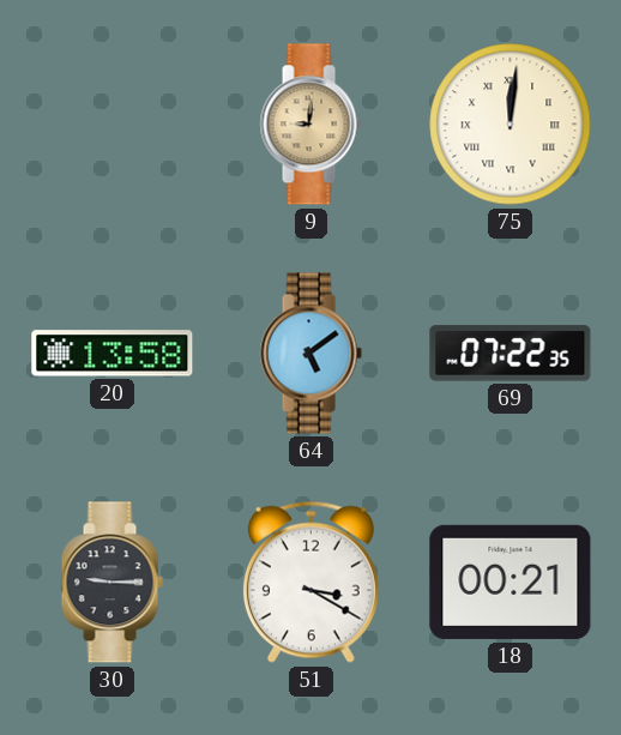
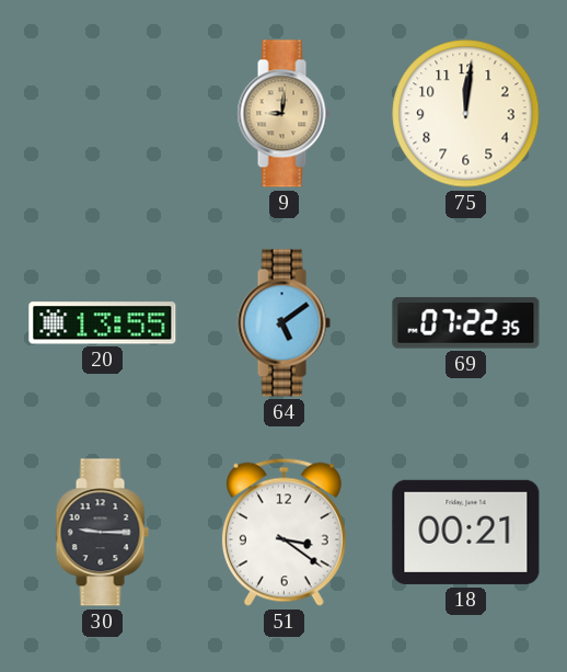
75 numerals: Roman -> Arabic (466, 114)
20: 13:58 -> 13:55 (103, 323)
51: 3:20 -> 3:21 (283, 532)
